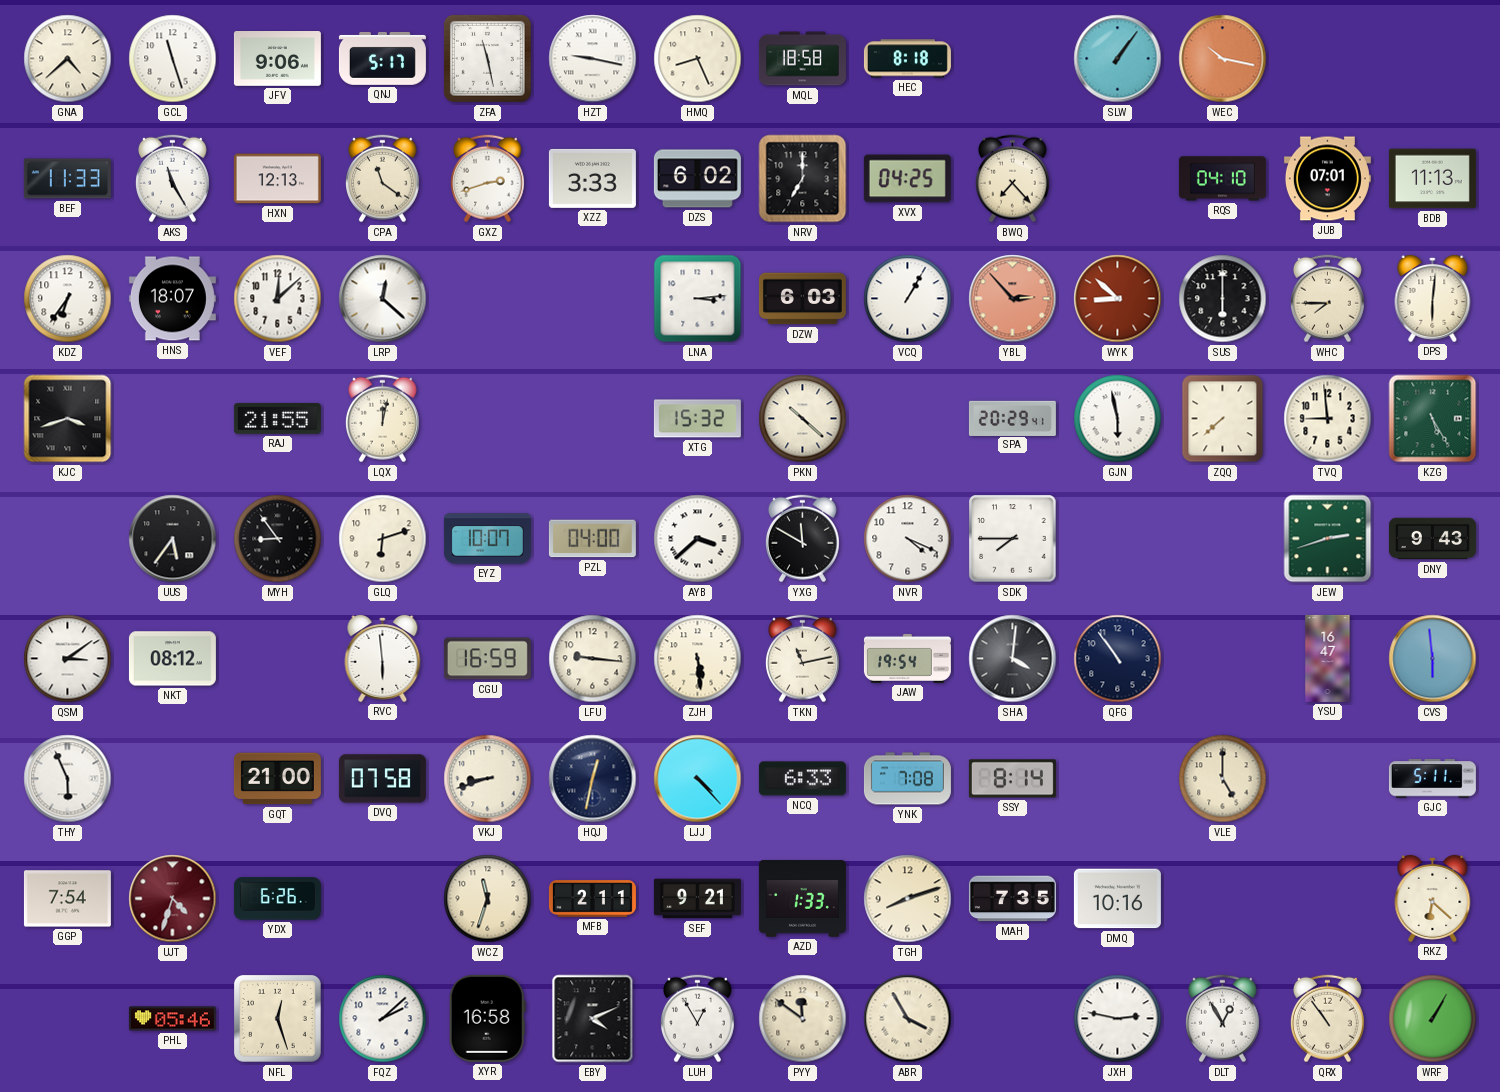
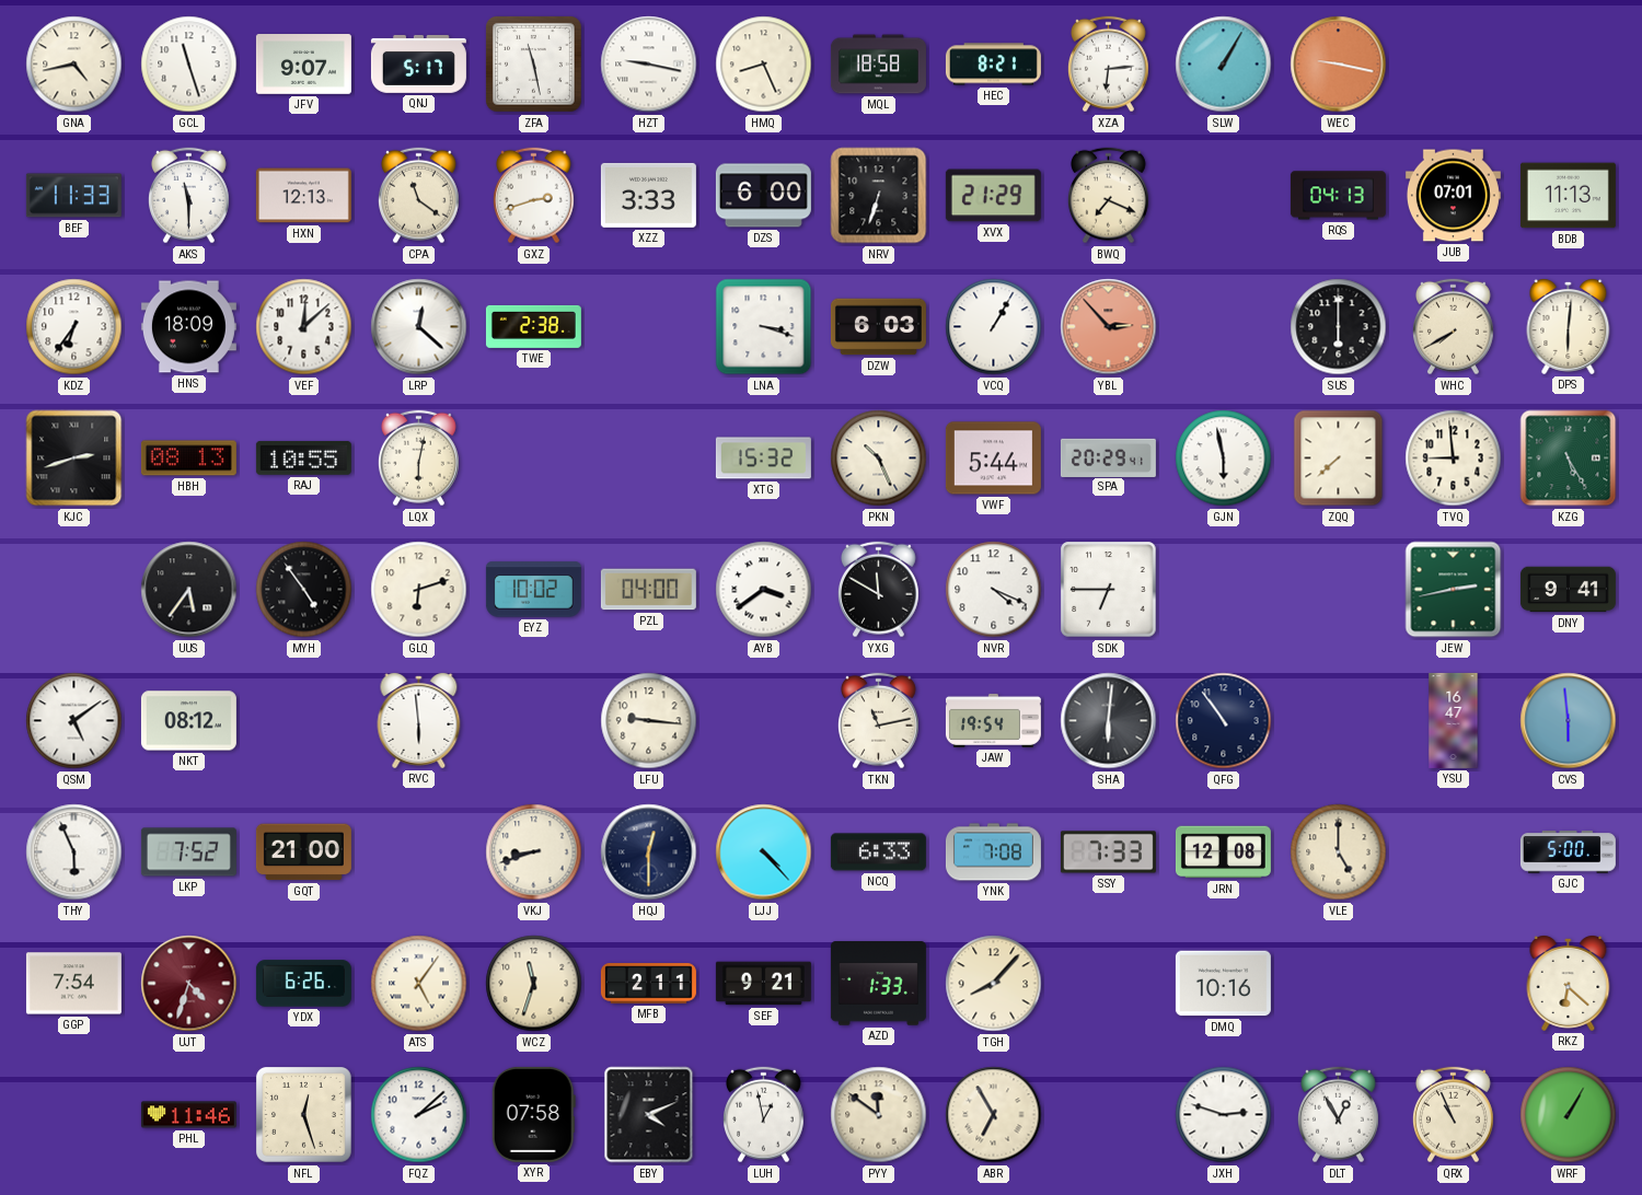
GNA: 4:38 -> 4:43 (74, 65)
JFV: 9:06 -> 9:07 (303, 65)
HEC: 8:18 -> 8:21 (993, 65)
XZA: none -> 6:14 (1108, 65)
SLW: 1:06 -> 1:05 (1224, 65)
WEC: 10:17 -> 9:17 (1339, 65)
AKS: 11:25 -> 11:30 (188, 196)
DZS: 6:02 -> 6:00 (763, 196)
NRV: 7:00 -> 6:33 (879, 196)
XVX: 04:25 -> 21:29 (993, 196)
BWQ: 7:23 -> 7:19 (1108, 196)
RQS: 04:10 -> 04:13 (1338, 196)
HNS: 18:07 -> 18:09 (188, 327)
TWE: none -> 2:38 (533, 326)
LNA: 3:14 -> 3:18 (764, 327)
WYK: 8:52 -> none (1118, 299)
WHC: 7:45 -> 7:40 (1453, 327)
KJC: 3:42 -> 2:42 (74, 459)
HBH: none -> 08:13 (188, 459)
RAJ: 21:55 -> 10:55 (303, 459)
LQX: 12:02 -> 6:02 (418, 459)
PKN: 10:22 -> 10:26 (879, 459)
VWF: none -> 5:44 (993, 459)
MYH: 8:54 -> 4:54 (304, 590)
EYZ: 10:07 -> 10:02 (533, 590)
AYB: 3:38 -> 3:39 (764, 590)
SDK: 7:45 -> 6:45 (1109, 590)
JEW: 2:42 -> 2:43 (1454, 590)
DNY: 9:43 -> 9:41 (1568, 590)
QSM: 3:09 -> 5:09 (74, 721)
CGU: 16:59 -> none (487, 659)
ZJH: 5:29 -> none (698, 659)
SHA: 4:01 -> 6:01 (1109, 721)
LKP: none -> 7:52 (188, 852)
DVQ: 07:58 -> none (382, 779)
HQJ: 12:32 -> 12:30 (649, 852)
SSY: 8:14 -> 7:33 (1108, 852)
JRN: none -> 12:08 (1223, 852)
GJC: 5:11 -> 5:00 (1568, 852)
ATS: none -> 5:06 (419, 984)
TGH: 8:12 -> 8:07 (994, 984)
MAH: 7:35 -> none (1012, 899)
PHL: 05:46 -> 11:46 (188, 1115)
XYR: 16:58 -> 07:58 (533, 1114)
LUH: 12:55 -> 12:58 (763, 1115)
ABR: 3:55 -> 6:55 (994, 1115)
JXH: 2:47 -> 2:48 (1224, 1115)
QRX: 10:54 -> 10:56 (1453, 1115)
